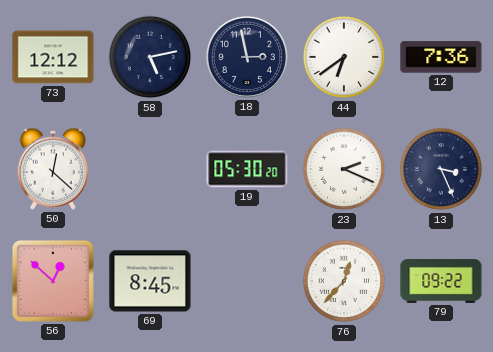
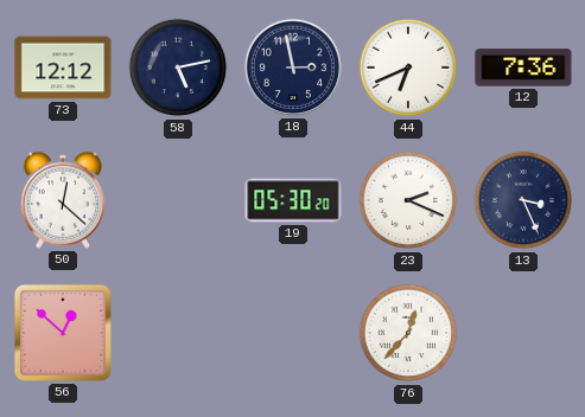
44: 6:39 -> 6:41 (408, 68)
69: 8:45 -> none (150, 281)
79: 09:22 -> none (441, 282)
